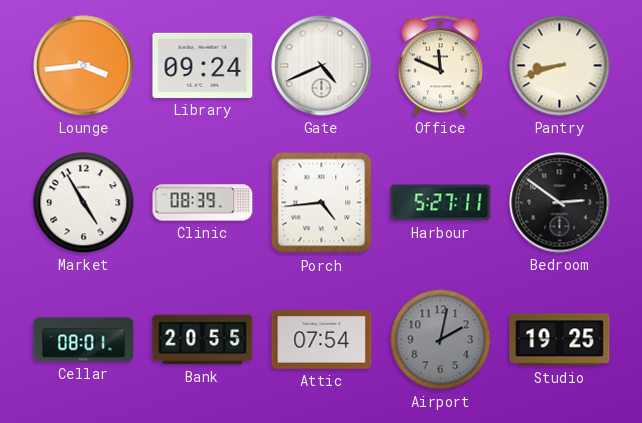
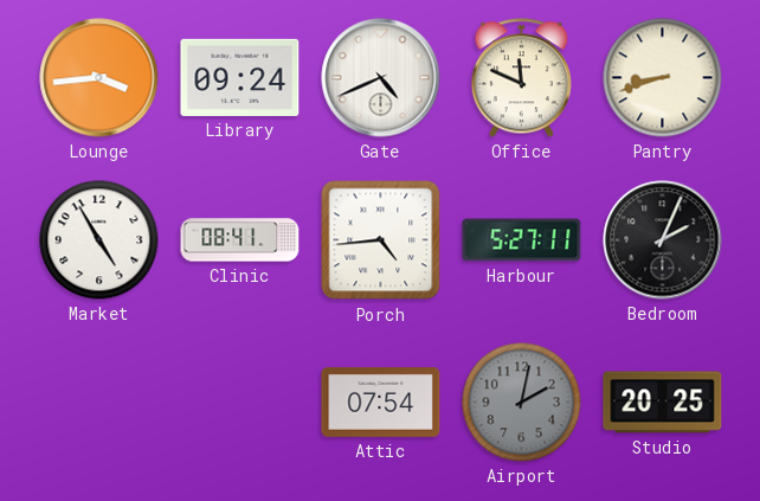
Clinic: 08:39 -> 08:41 (240, 240)
Bedroom: 2:51 -> 2:04 (663, 240)
Cellar: 08:01 -> none (84, 340)
Bank: 20:55 -> none (203, 340)
Studio: 19:25 -> 20:25 (663, 403)
